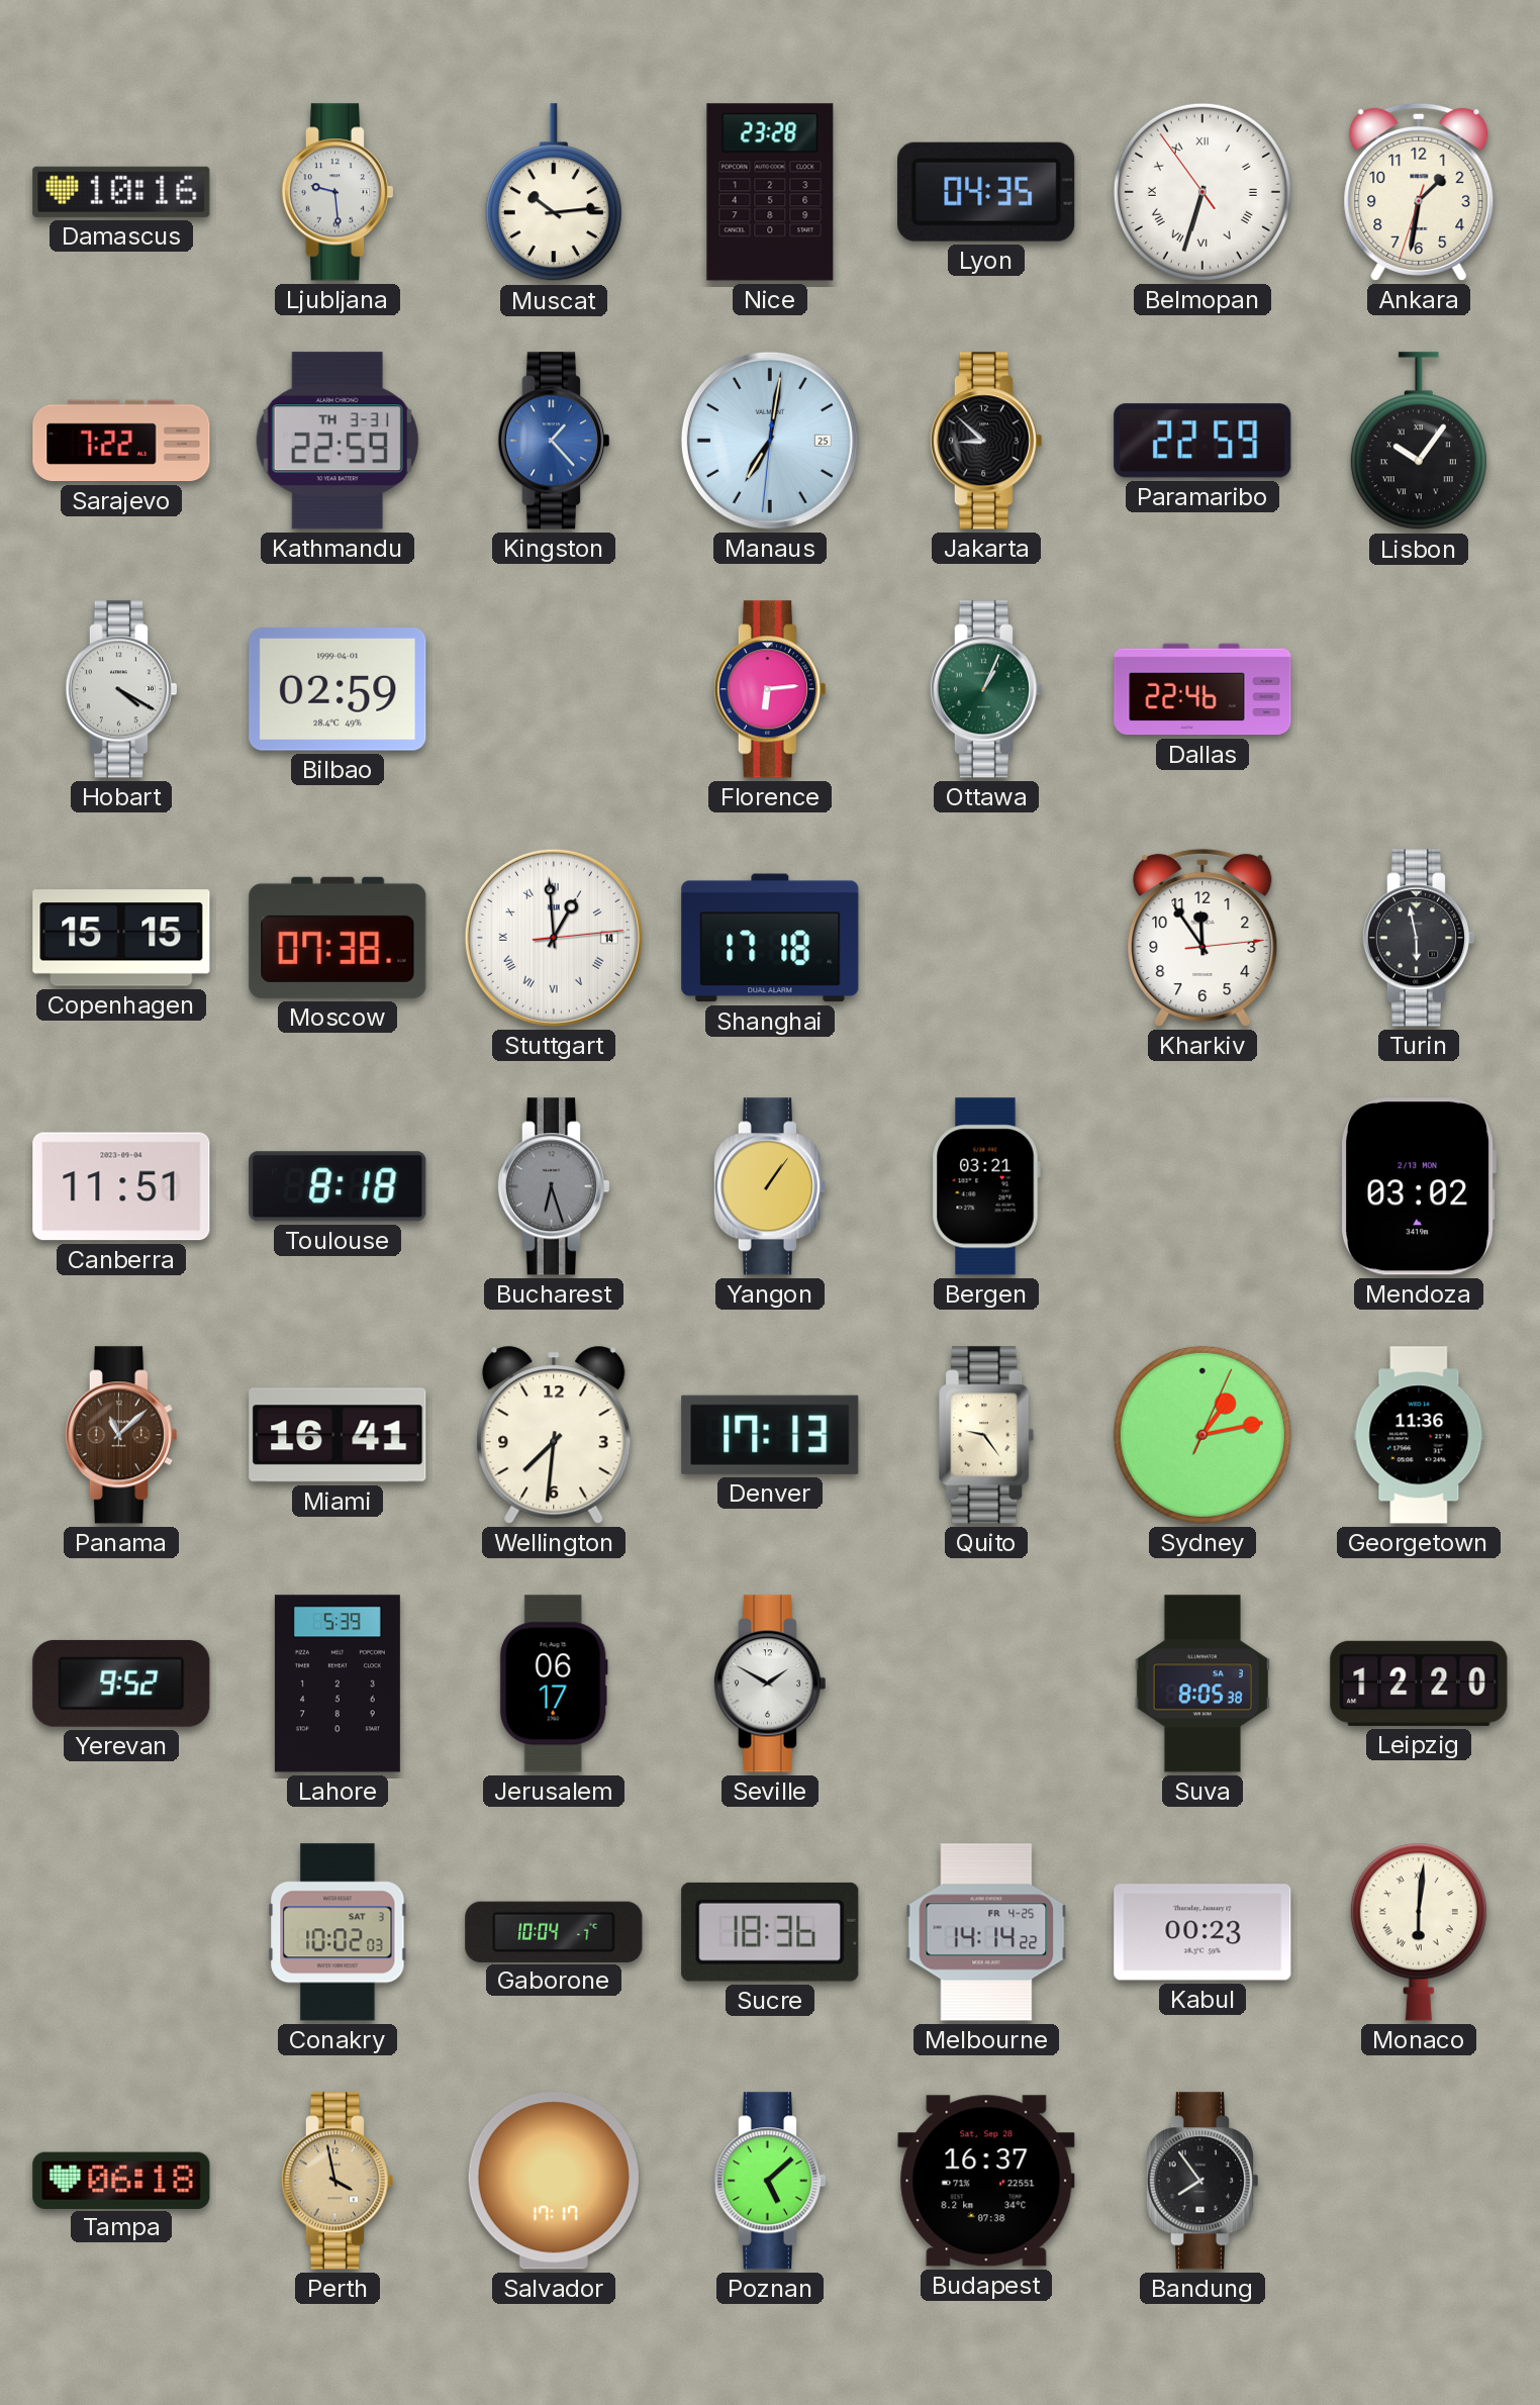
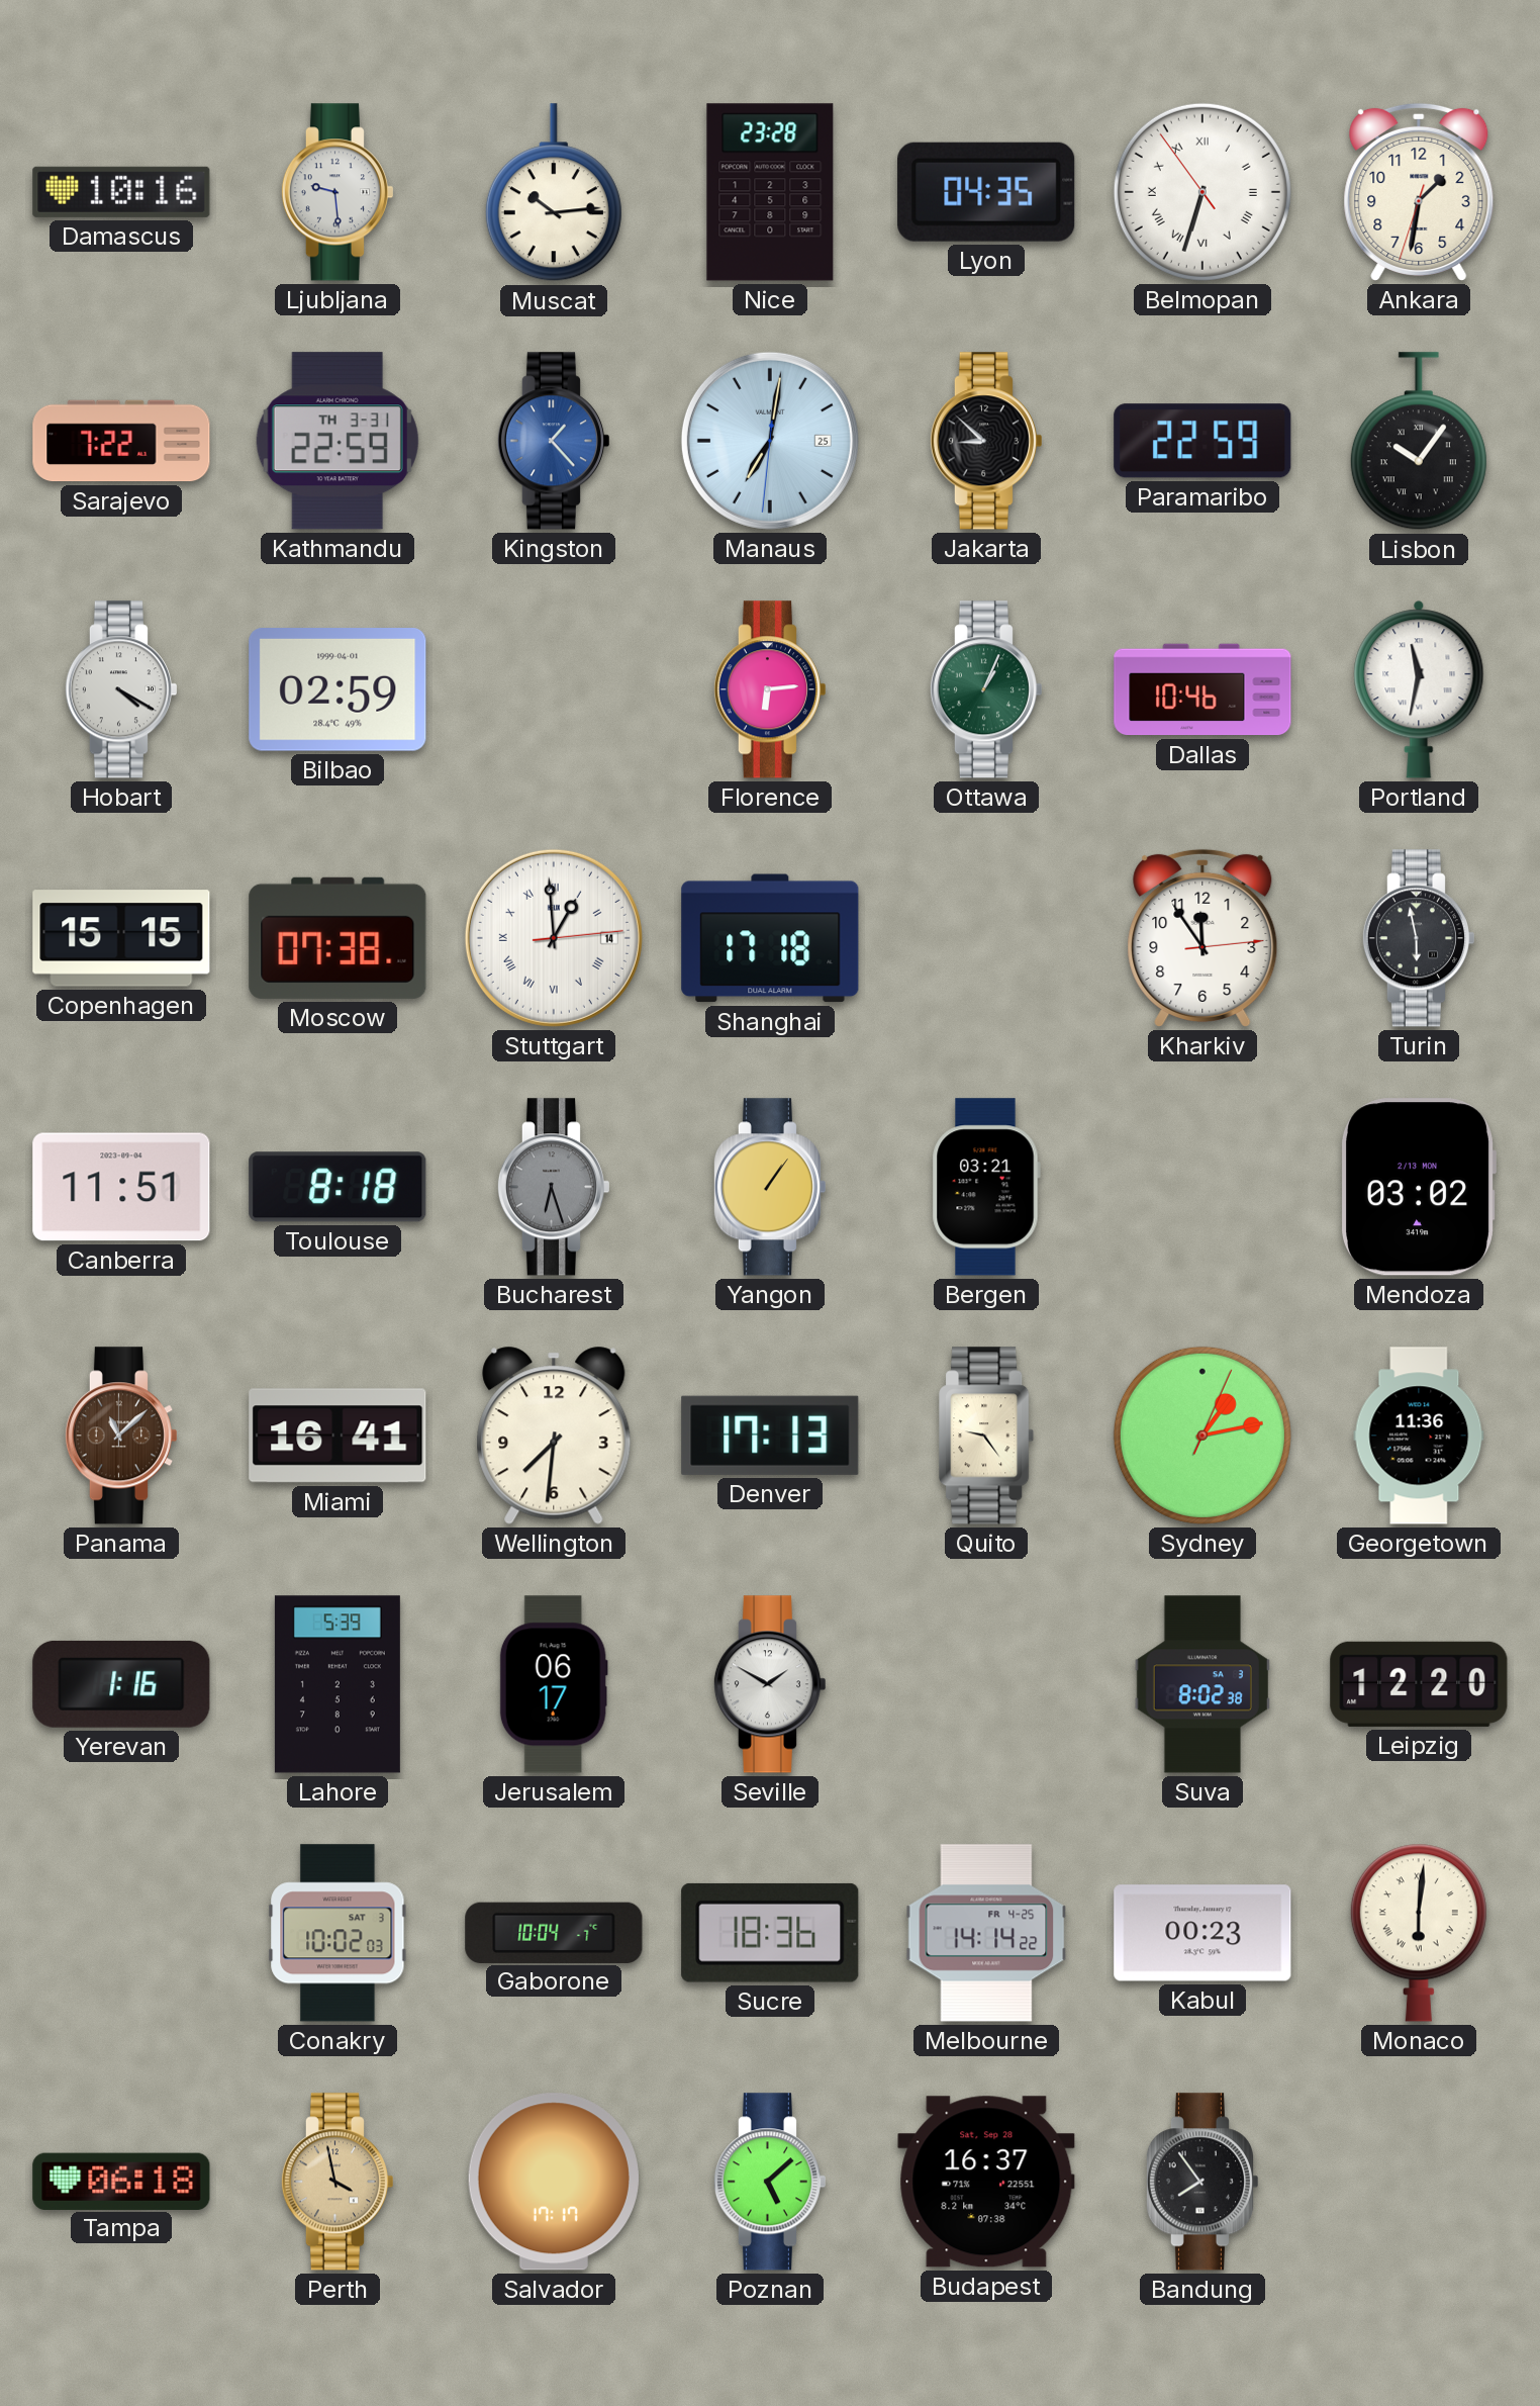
Dallas: 22:46 -> 10:46 (1202, 689)
Portland: none -> 11:32 (1419, 689)
Yerevan: 9:52 -> 1:16 (121, 1684)
Suva: 8:05 -> 8:02 (1201, 1684)
